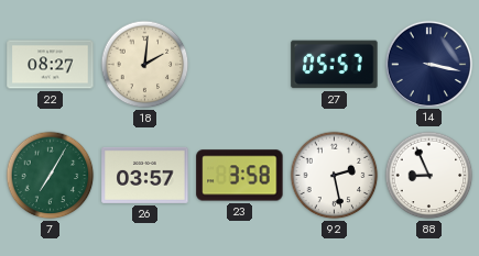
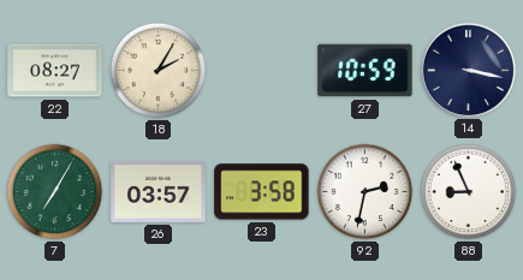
18: 2:01 -> 2:05 (159, 71)
27: 05:57 -> 10:59 (365, 71)
92: 2:28 -> 2:32 (365, 192)
